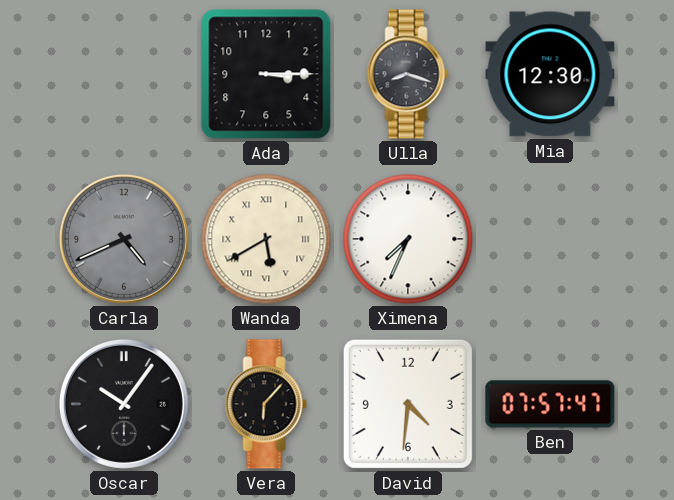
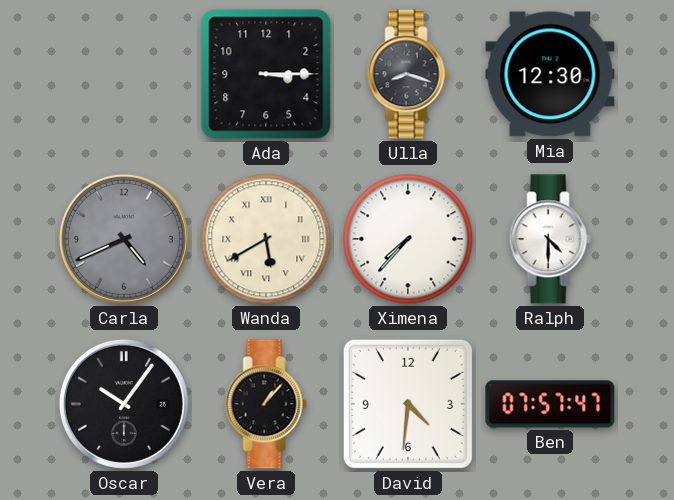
Ximena: 7:34 -> 7:37 (408, 239)
Ralph: none -> 4:30 (550, 239)
Vera: 6:07 -> 1:07 (266, 404)
